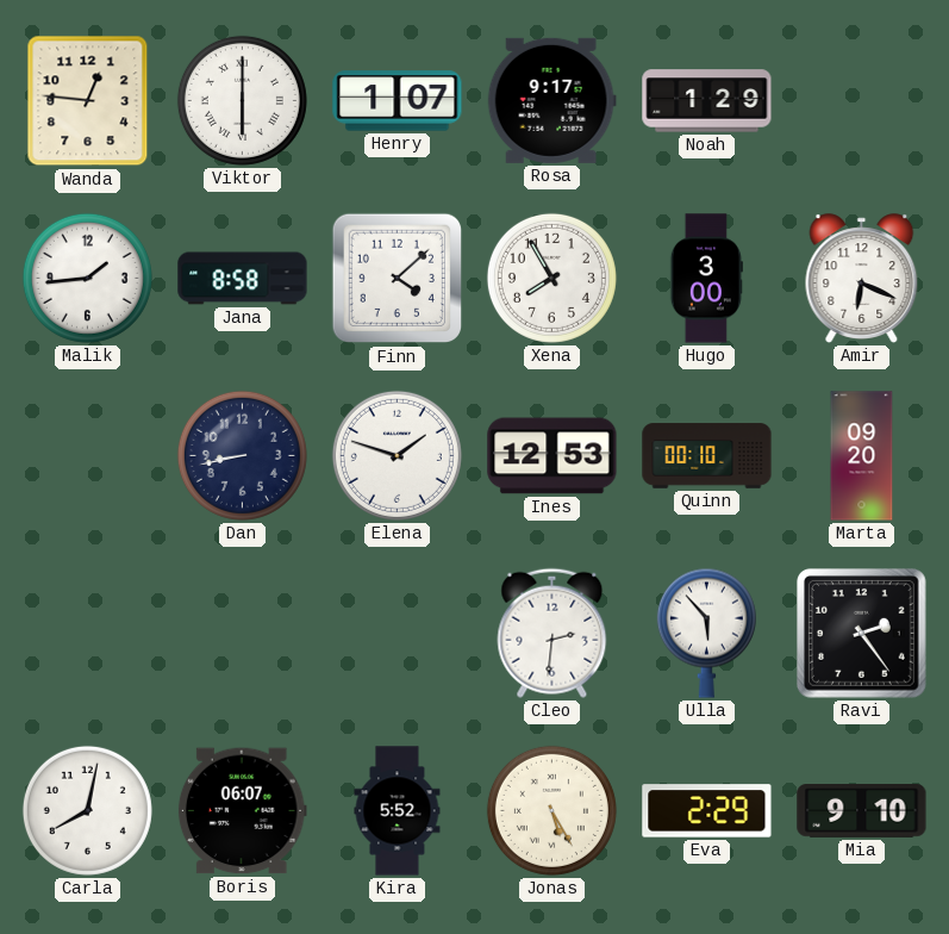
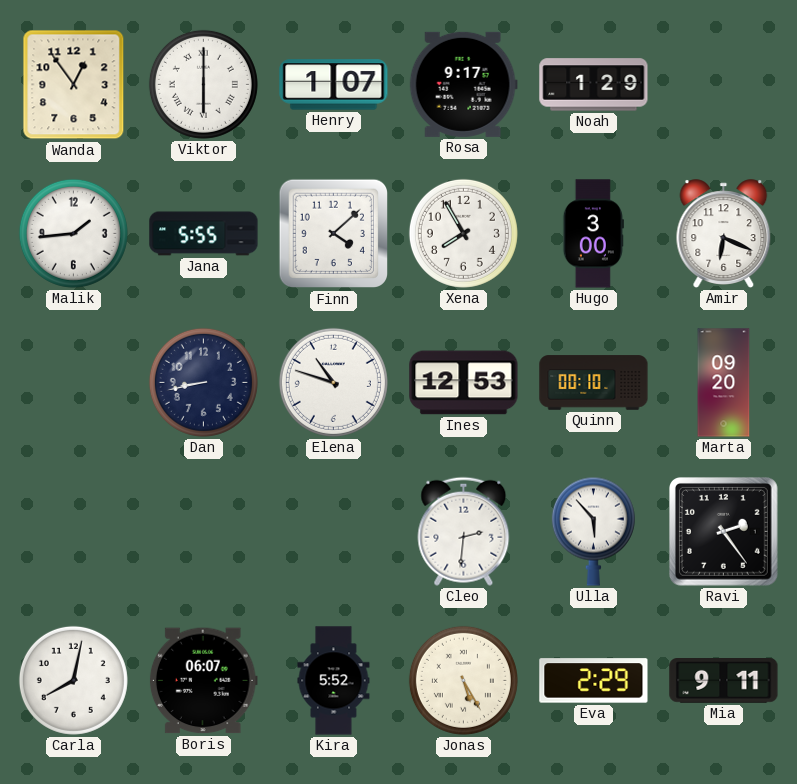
Wanda: 12:46 -> 12:54 (74, 85)
Jana: 8:58 -> 5:55 (204, 234)
Elena: 1:48 -> 10:48 (333, 382)
Mia: 9:10 -> 9:11 (724, 681)
